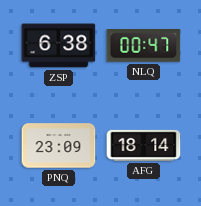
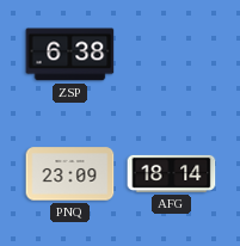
NLQ: 00:47 -> none (144, 46)
